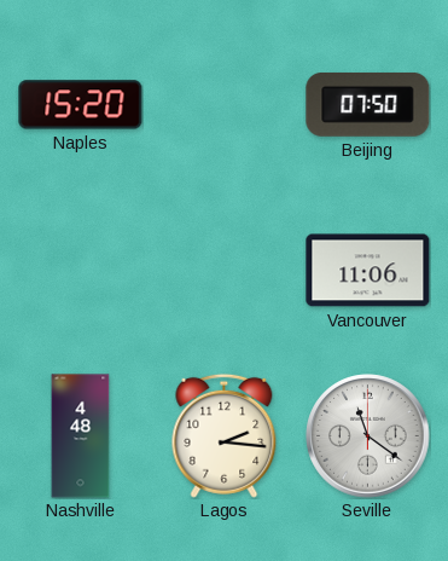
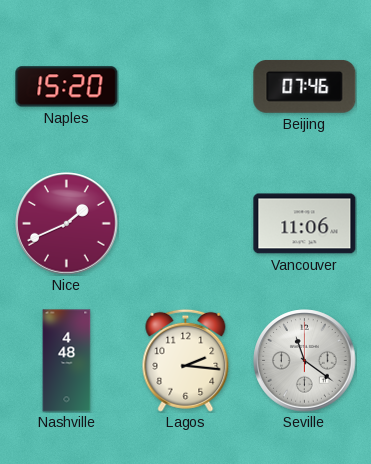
Beijing: 07:50 -> 07:46 (305, 86)
Nice: none -> 1:41 (67, 224)
